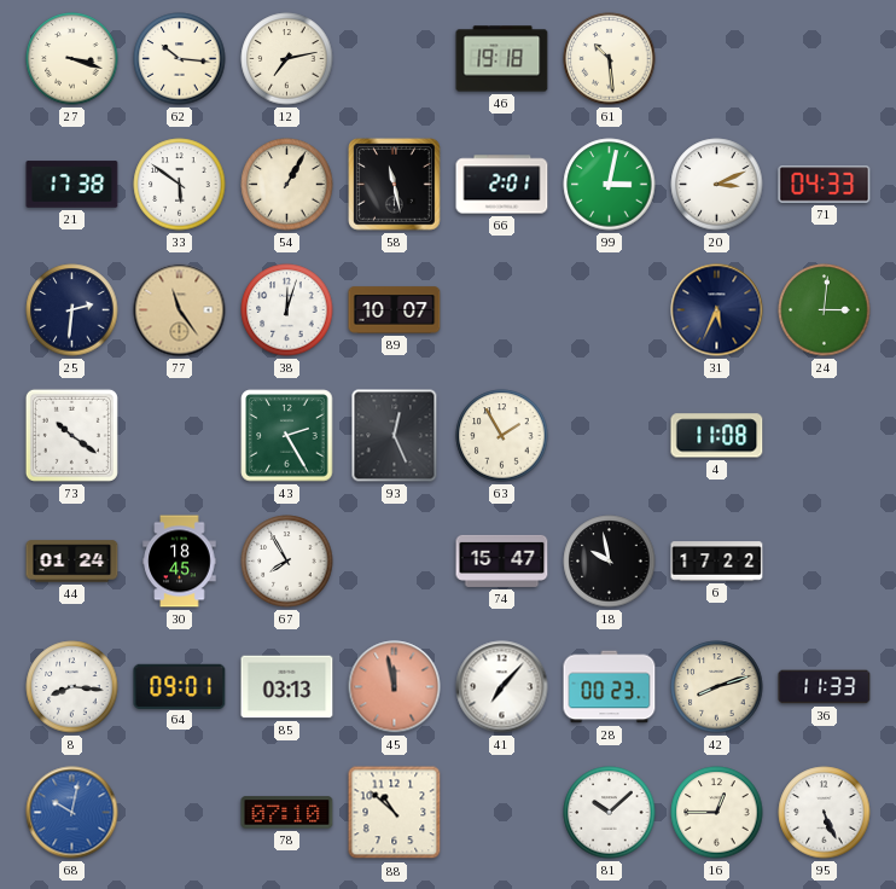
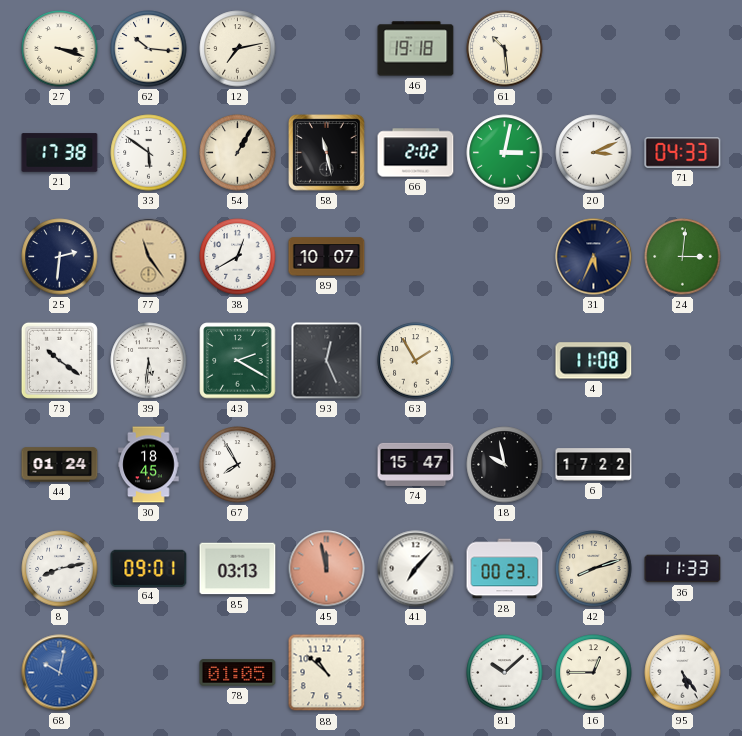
66: 2:01 -> 2:02 (416, 153)
38: 12:03 -> 12:40 (238, 257)
39: none -> 5:31 (149, 361)
43: 2:25 -> 2:20 (238, 361)
8: 8:16 -> 8:13 (60, 569)
78: 07:10 -> 01:05 (238, 673)
95: 5:26 -> 5:24 (683, 673)
